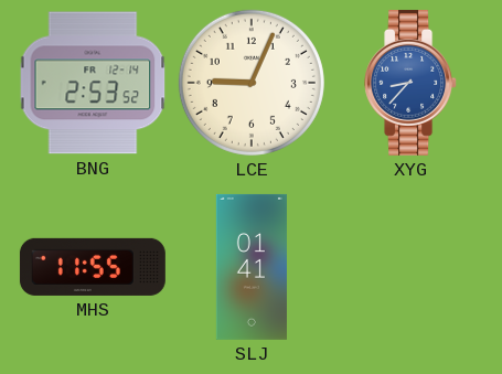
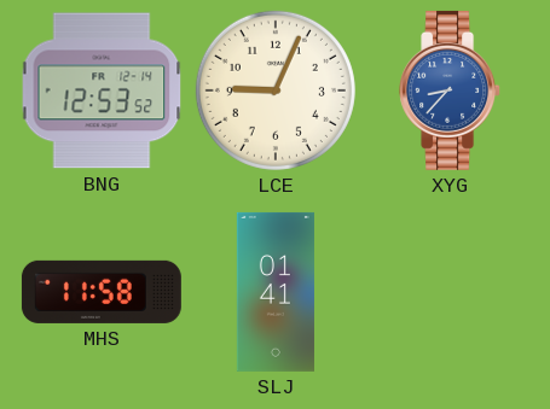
BNG: 2:53 -> 12:53 (102, 90)
MHS: 11:55 -> 11:58 (102, 292)
